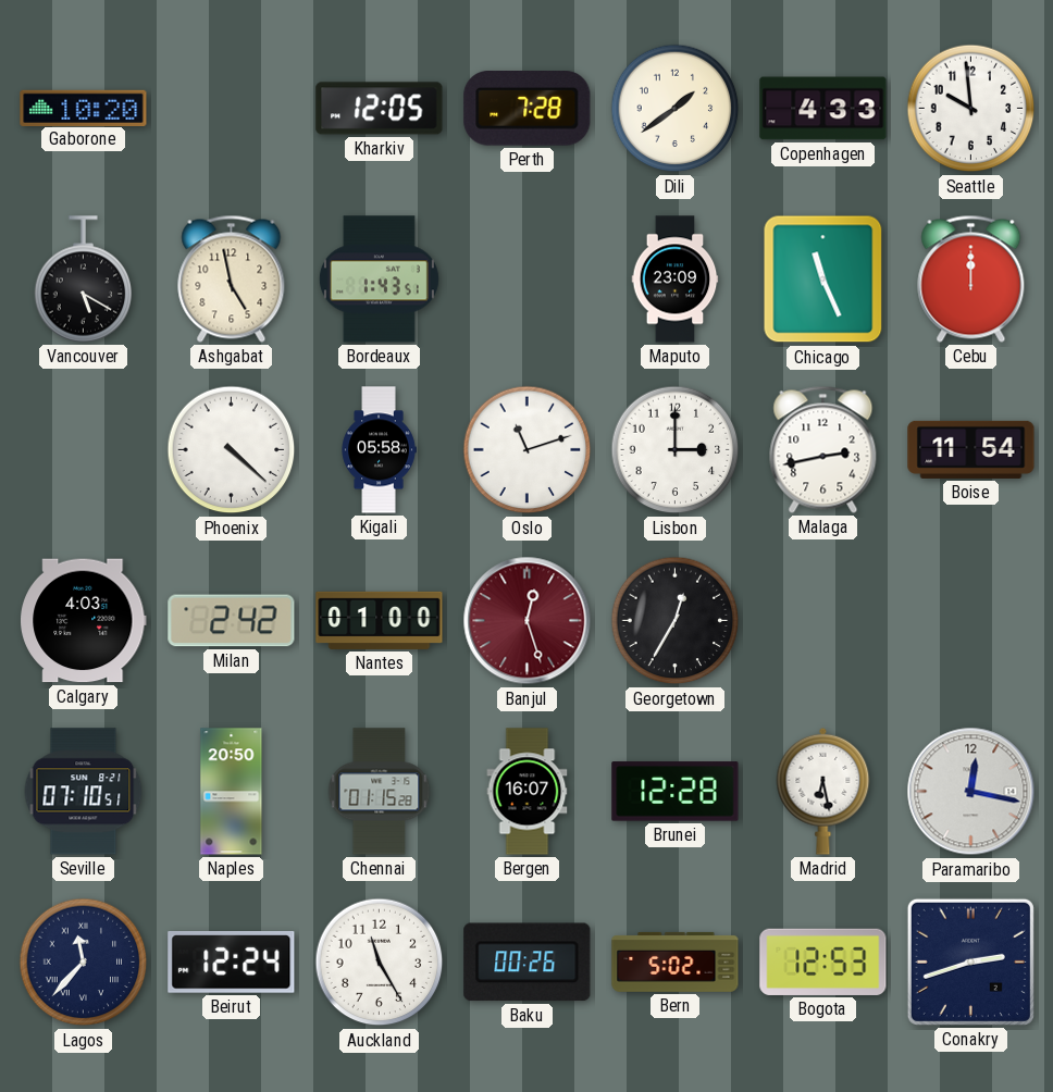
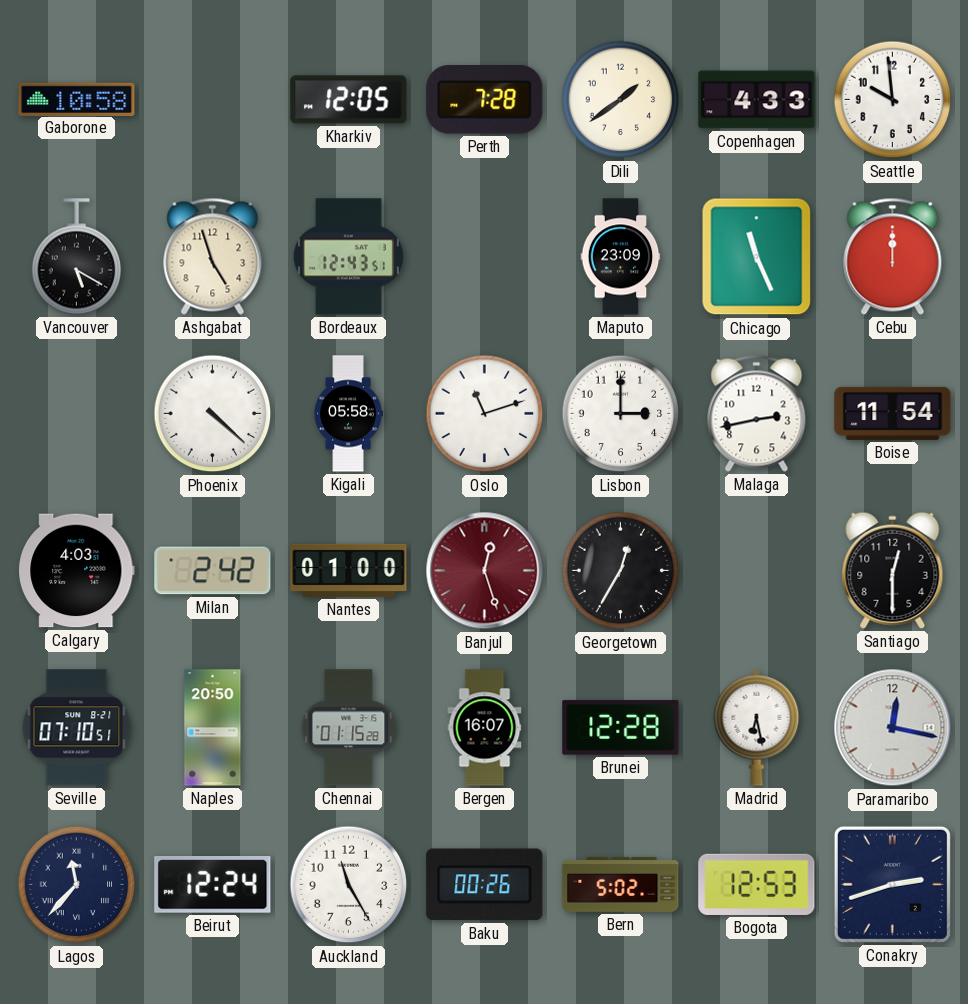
Gaborone: 10:20 -> 10:58 (77, 99)
Ashgabat: 4:58 -> 4:57 (213, 256)
Bordeaux: 1:43 -> 12:43 (348, 257)
Santiago: none -> 12:30 (893, 570)
